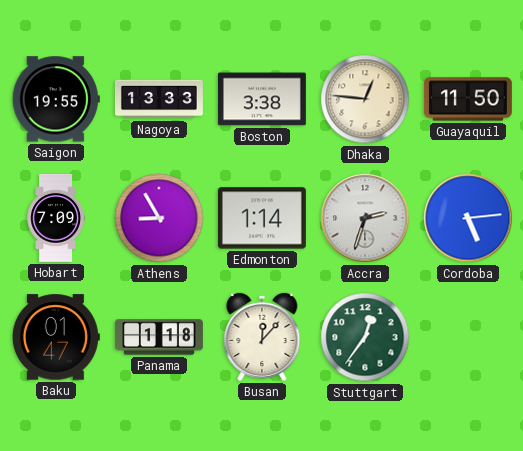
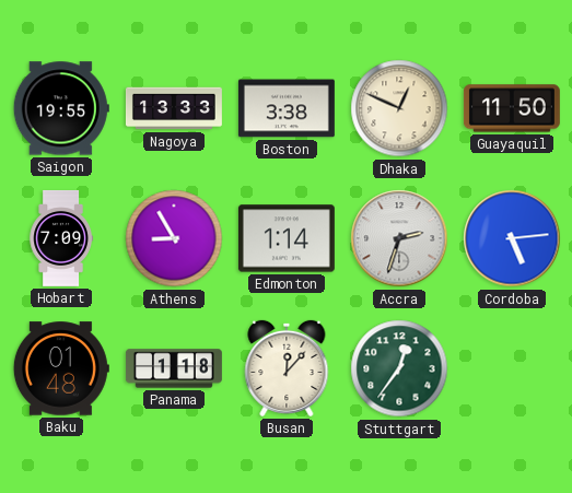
Dhaka: 12:46 -> 12:49 (399, 108)
Baku: 01:47 -> 01:48 (61, 368)
